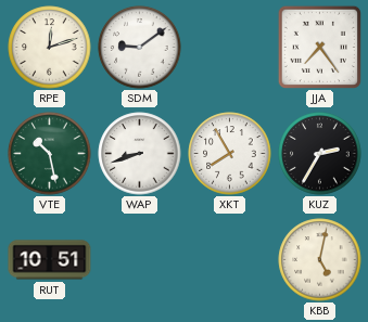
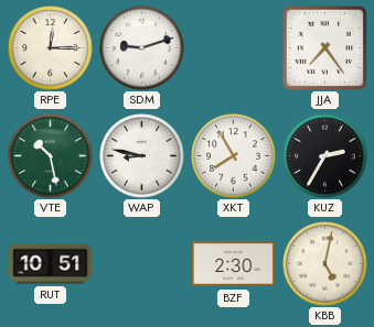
RPE: 12:12 -> 12:15 (51, 48)
SDM: 9:09 -> 9:12 (142, 48)
WAP: 8:42 -> 8:47 (142, 156)
BZF: none -> 2:30 (234, 264)
